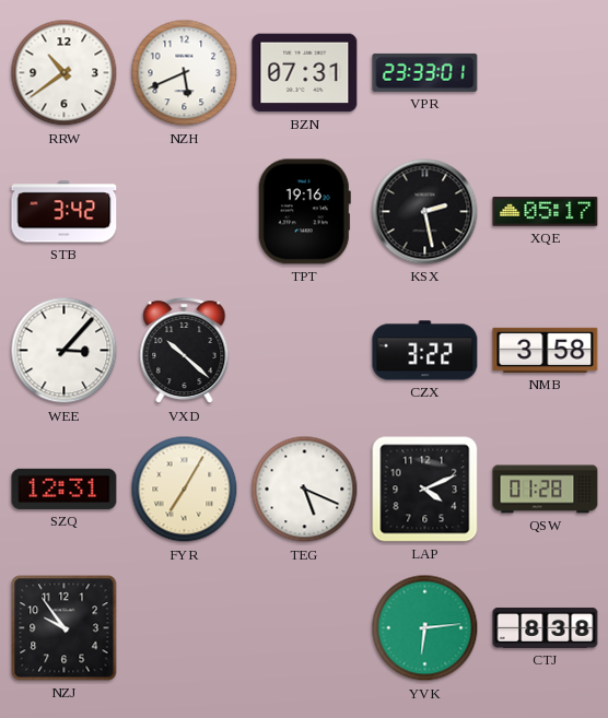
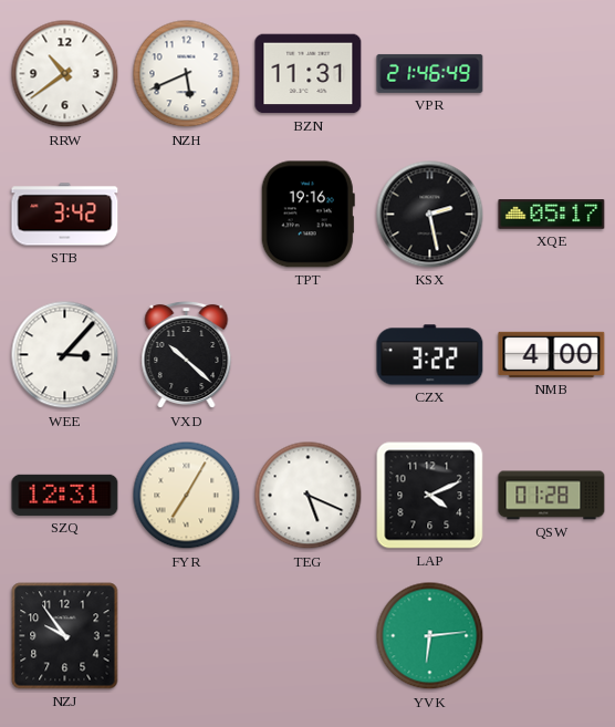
BZN: 07:31 -> 11:31 (309, 74)
VPR: 23:33 -> 21:46 (430, 73)
NMB: 3:58 -> 4:00 (552, 354)
CTJ: 8:38 -> none (546, 627)
